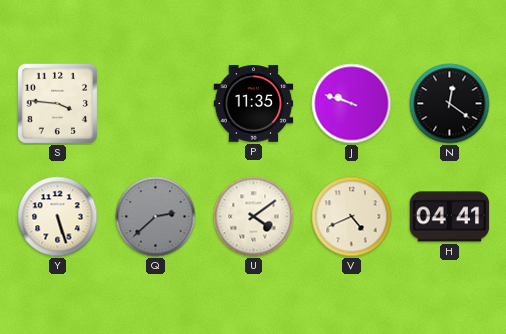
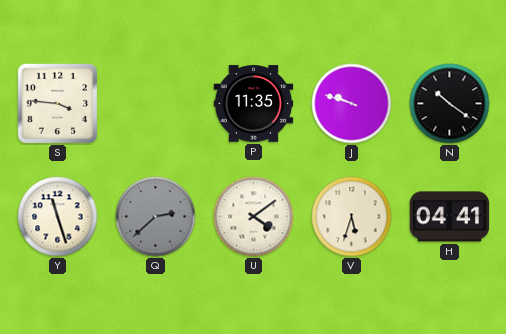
N: 12:21 -> 10:21 (450, 104)
Y: 5:27 -> 11:27 (58, 217)
V: 4:41 -> 5:33 (352, 217)
